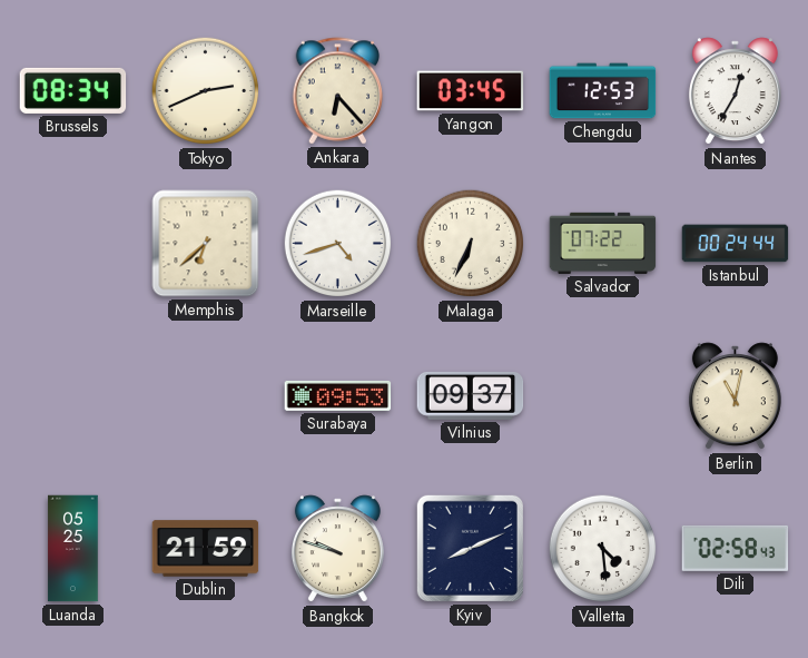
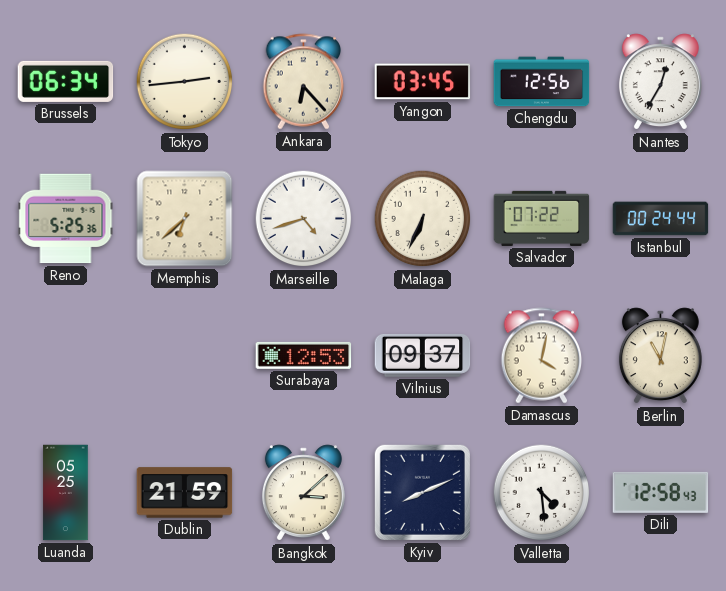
Brussels: 08:34 -> 06:34 (66, 81)
Tokyo: 2:41 -> 2:44 (185, 82)
Chengdu: 12:53 -> 12:56 (542, 82)
Reno: none -> 5:25 (66, 219)
Surabaya: 09:53 -> 12:53 (304, 355)
Damascus: none -> 4:02 (542, 356)
Bangkok: 9:48 -> 3:08 (303, 493)
Dili: 02:58 -> 12:58 (661, 492)
